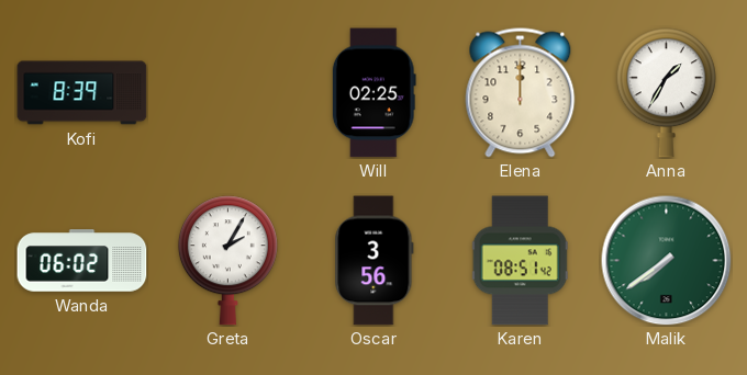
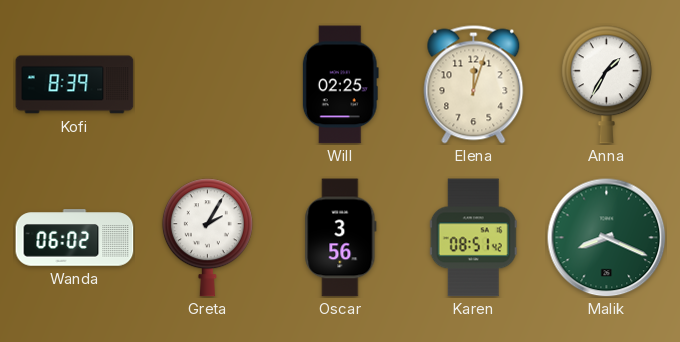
Elena: 12:00 -> 12:03 (474, 85)
Malik: 7:39 -> 8:19 (607, 238)
